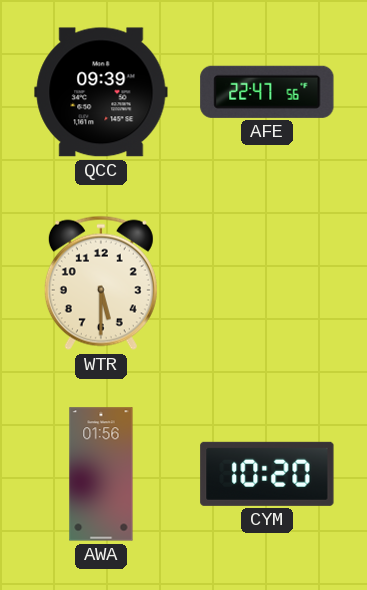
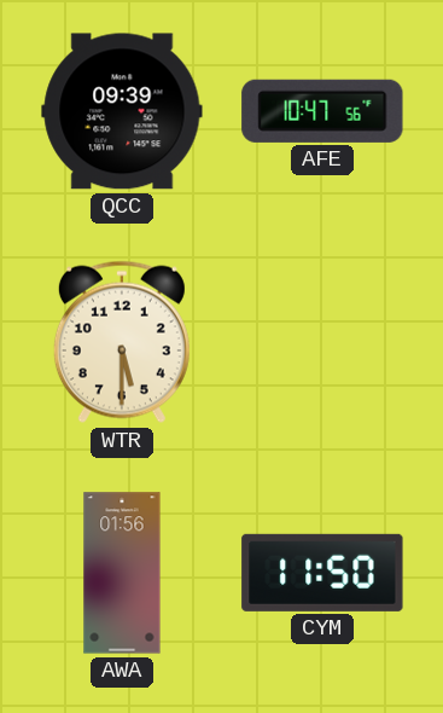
AFE: 22:47 -> 10:47 (322, 111)
CYM: 10:20 -> 11:50 (322, 573)
